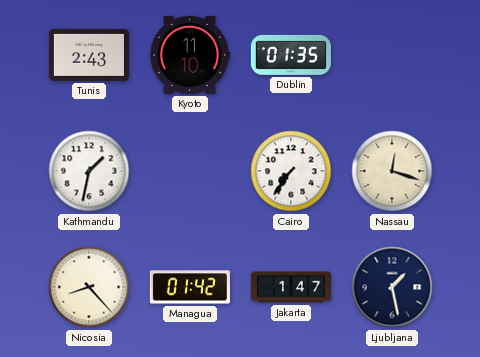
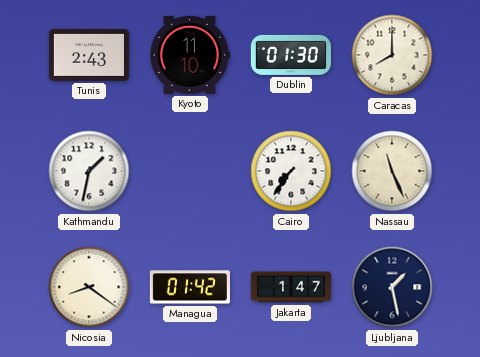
Dublin: 01:35 -> 01:30 (291, 55)
Caracas: none -> 8:00 (392, 55)
Nassau: 12:18 -> 11:26 (392, 171)
Nicosia: 8:23 -> 8:21 (89, 287)
